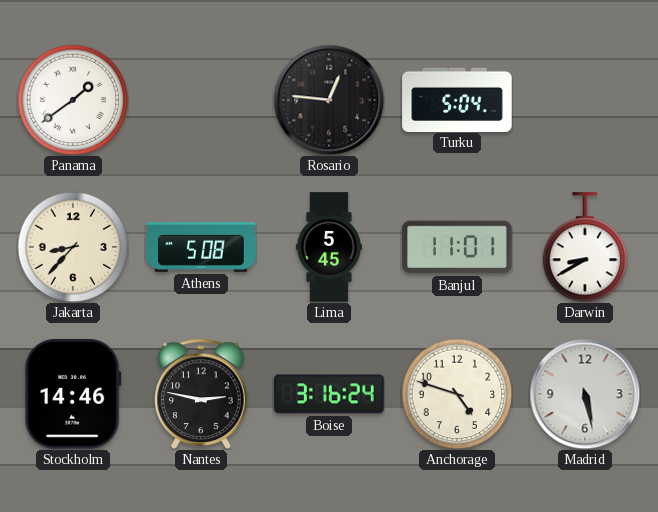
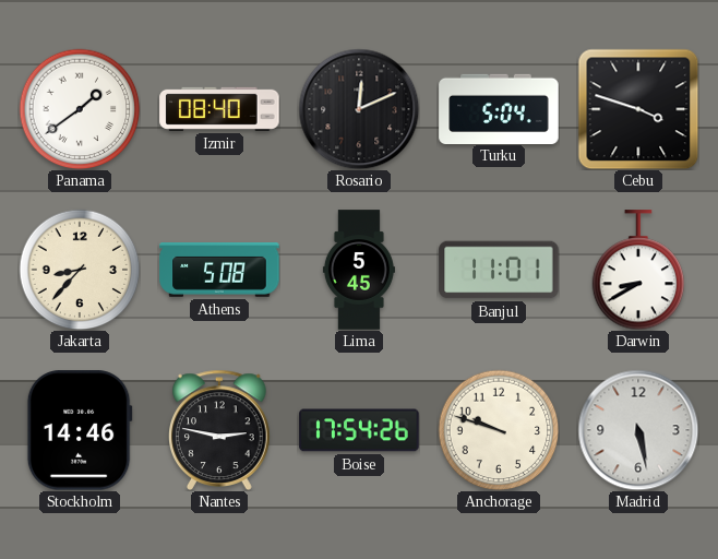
Izmir: none -> 08:40 (219, 109)
Rosario: 12:46 -> 12:11 (359, 109)
Cebu: none -> 3:48 (638, 109)
Boise: 3:16 -> 17:54 (359, 430)
Anchorage: 4:48 -> 9:48 (499, 430)
